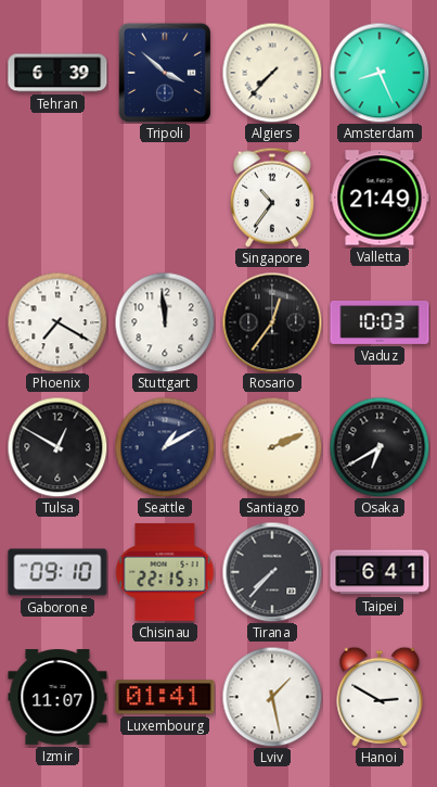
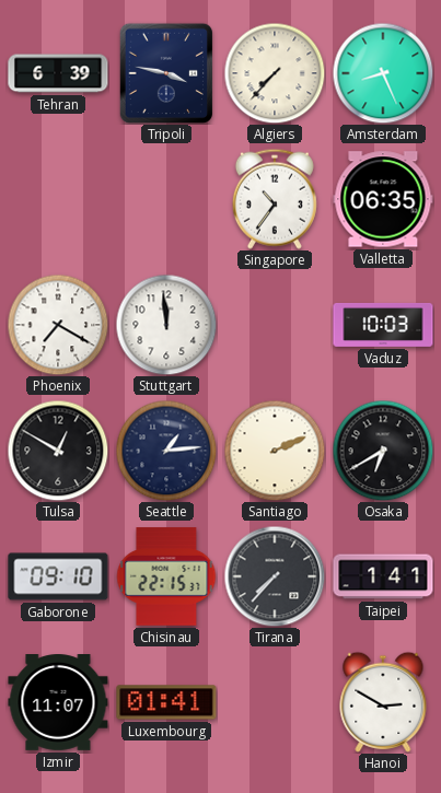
Tripoli: 3:52 -> 3:47 (165, 72)
Valletta: 21:49 -> 06:35 (383, 199)
Rosario: 12:36 -> none (272, 322)
Seattle: 1:10 -> 1:14 (166, 451)
Taipei: 6:41 -> 1:41 (383, 576)
Lviv: 1:28 -> none (272, 697)
